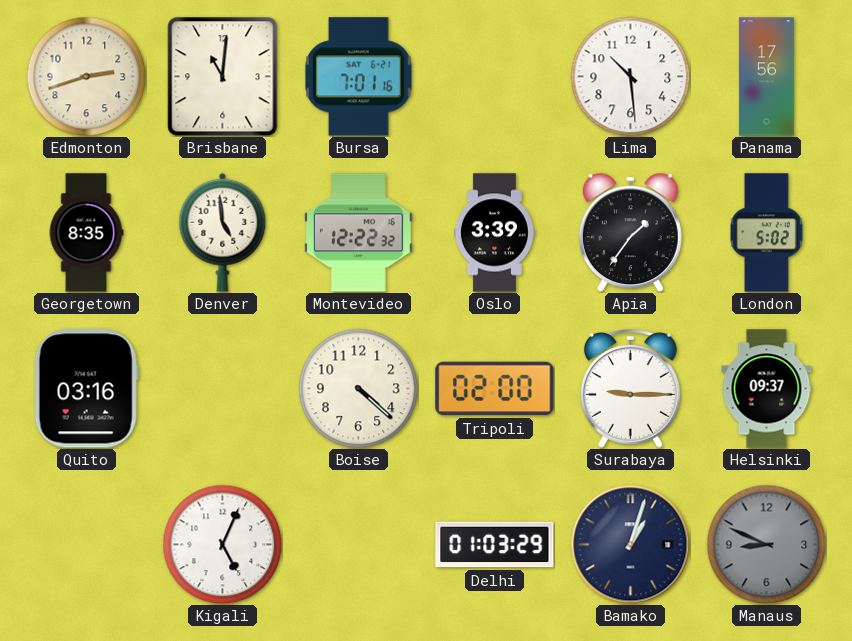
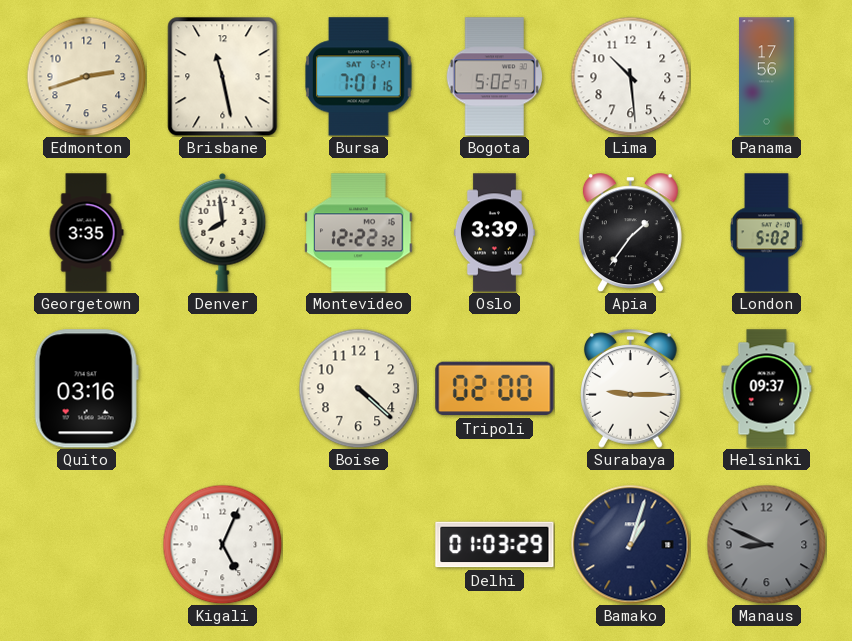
Brisbane: 11:01 -> 11:28 (223, 76)
Bogota: none -> 5:02 (494, 77)
Georgetown: 8:35 -> 3:35 (86, 233)
Denver: 4:59 -> 7:59 (223, 232)
